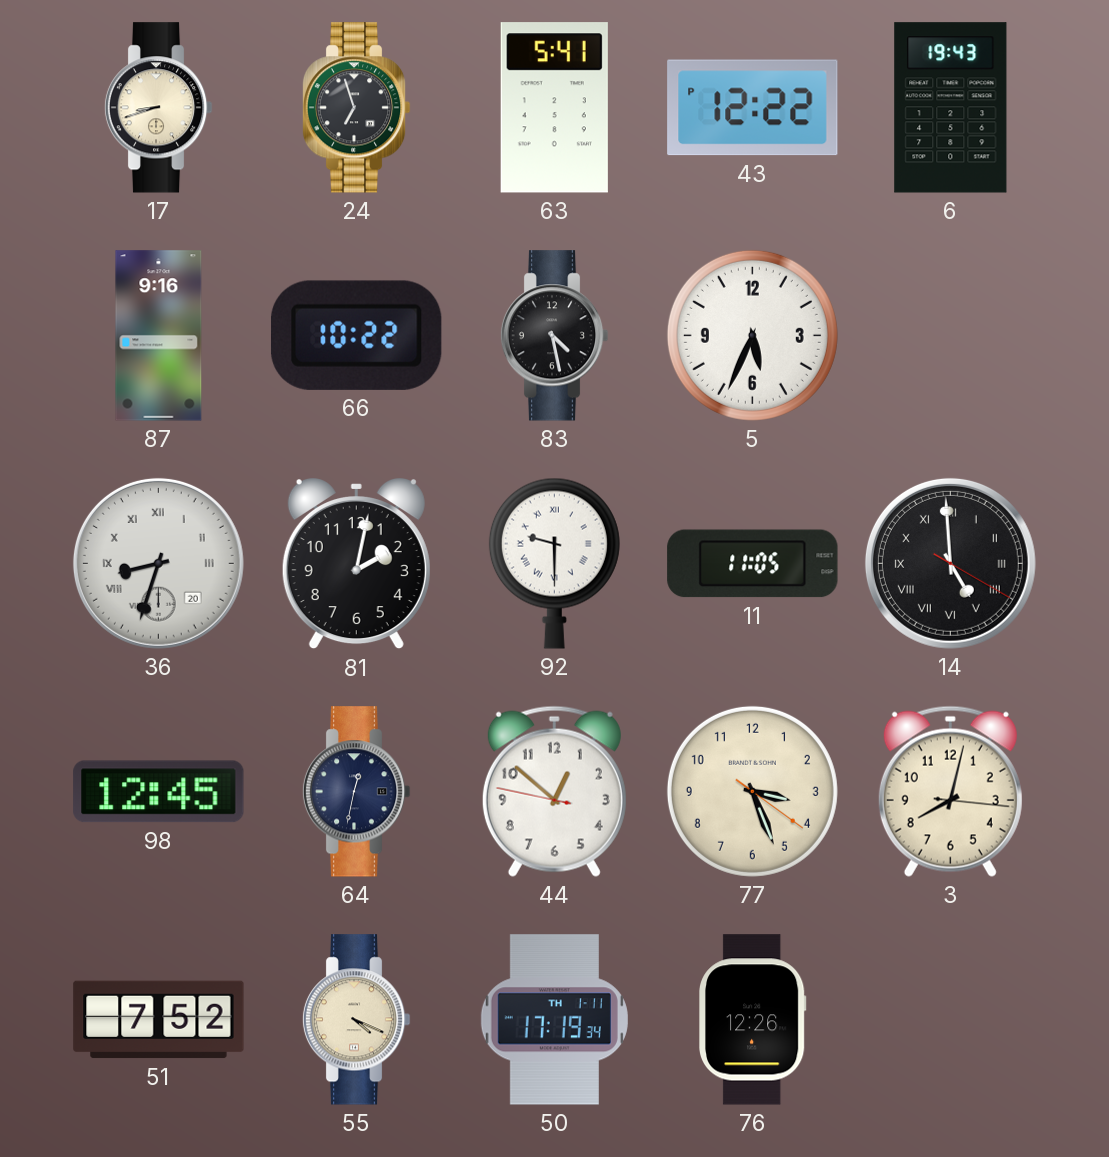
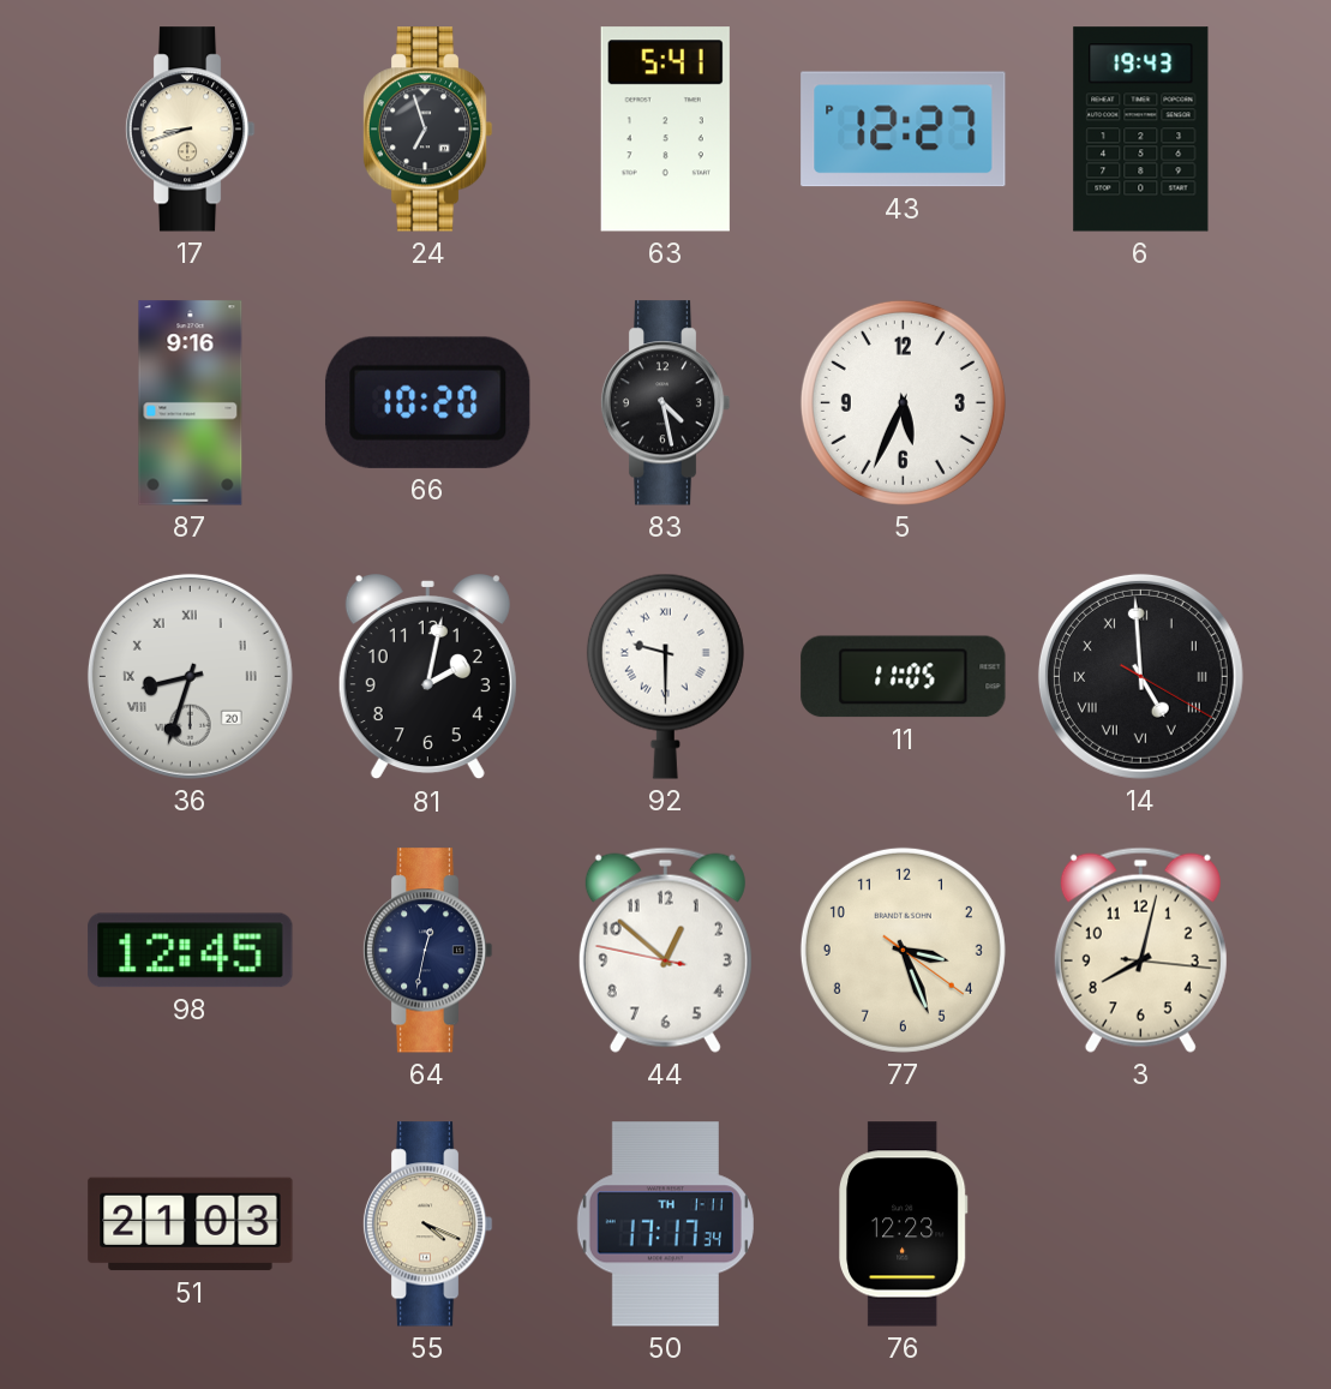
43: 12:22 -> 12:27 (904, 130)
66: 10:22 -> 10:20 (427, 402)
51: 7:52 -> 21:03 (191, 1225)
50: 17:19 -> 17:17 (665, 1225)
76: 12:26 -> 12:23 (904, 1225)
